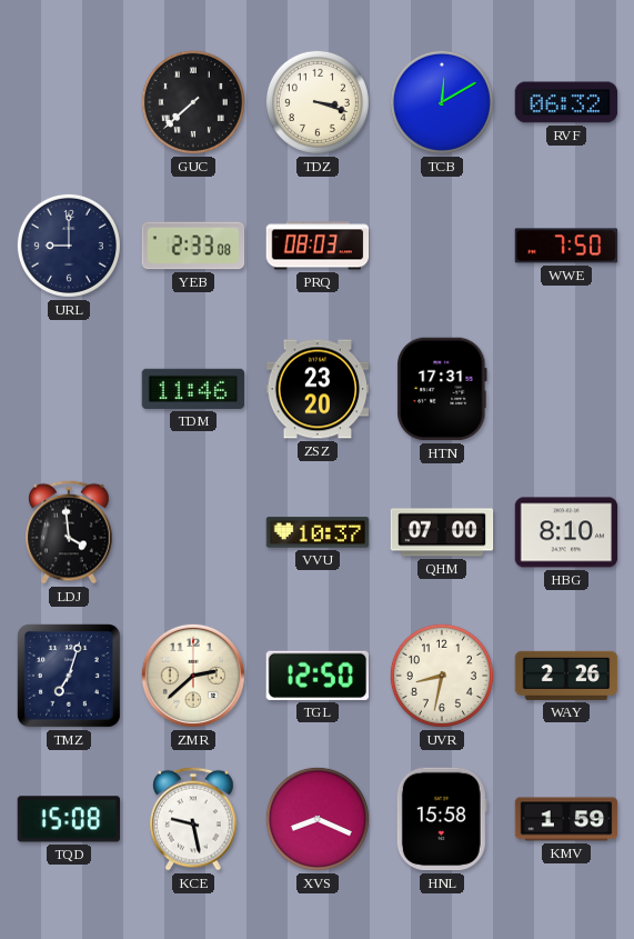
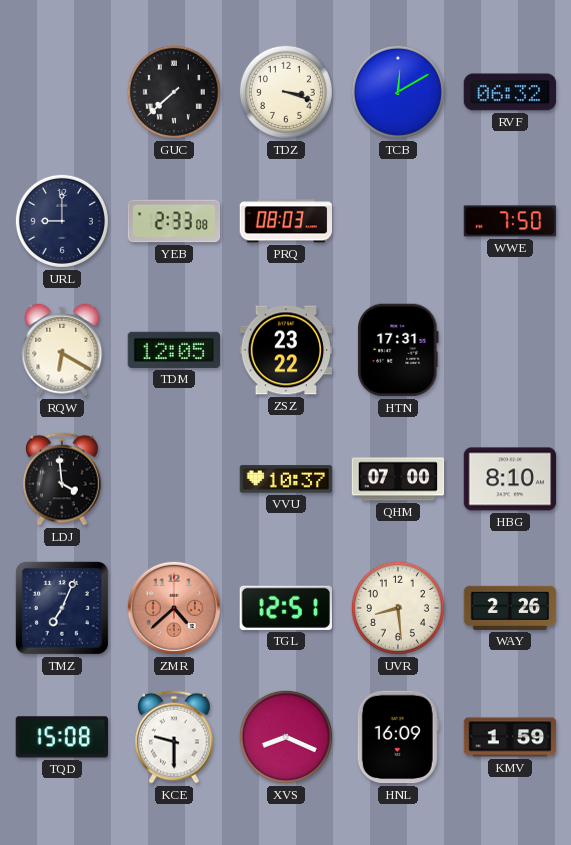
RQW: none -> 6:20 (62, 350)
TDM: 11:46 -> 12:05 (174, 350)
ZSZ: 23:20 -> 23:22 (286, 350)
TMZ: 7:03 -> 7:04 (62, 608)
ZMR: 2:38 -> 4:38 (174, 608)
ZMR dial: cream -> salmon (174, 608)
TGL: 12:50 -> 12:51 (285, 608)
UVR: 8:32 -> 8:29 (398, 608)
KCE: 9:28 -> 9:30 (174, 737)
HNL: 15:58 -> 16:09 (398, 737)
